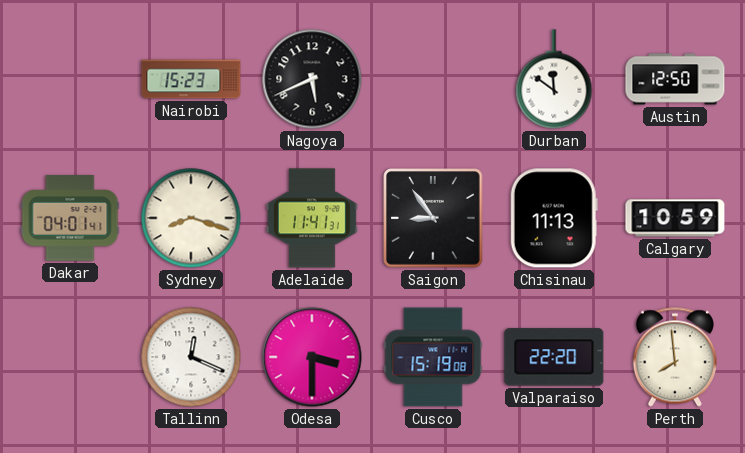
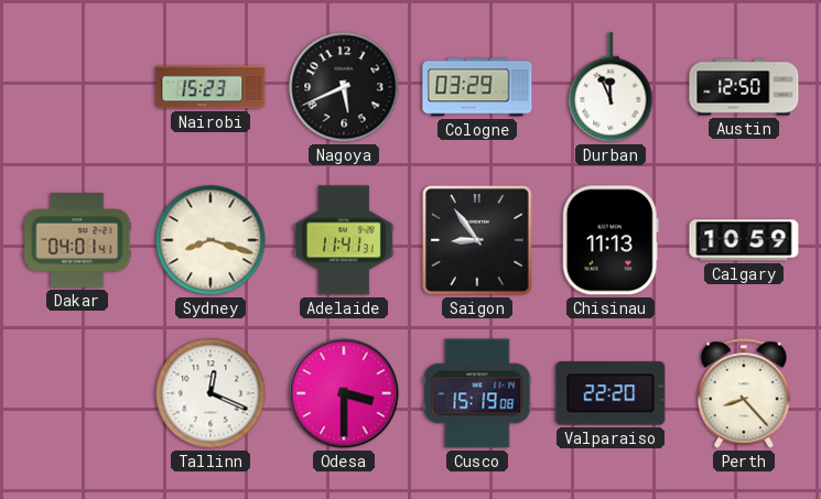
Cologne: none -> 03:29 (477, 87)
Durban: 11:51 -> 11:56 (611, 87)
Perth: 7:59 -> 8:23 (744, 393)
